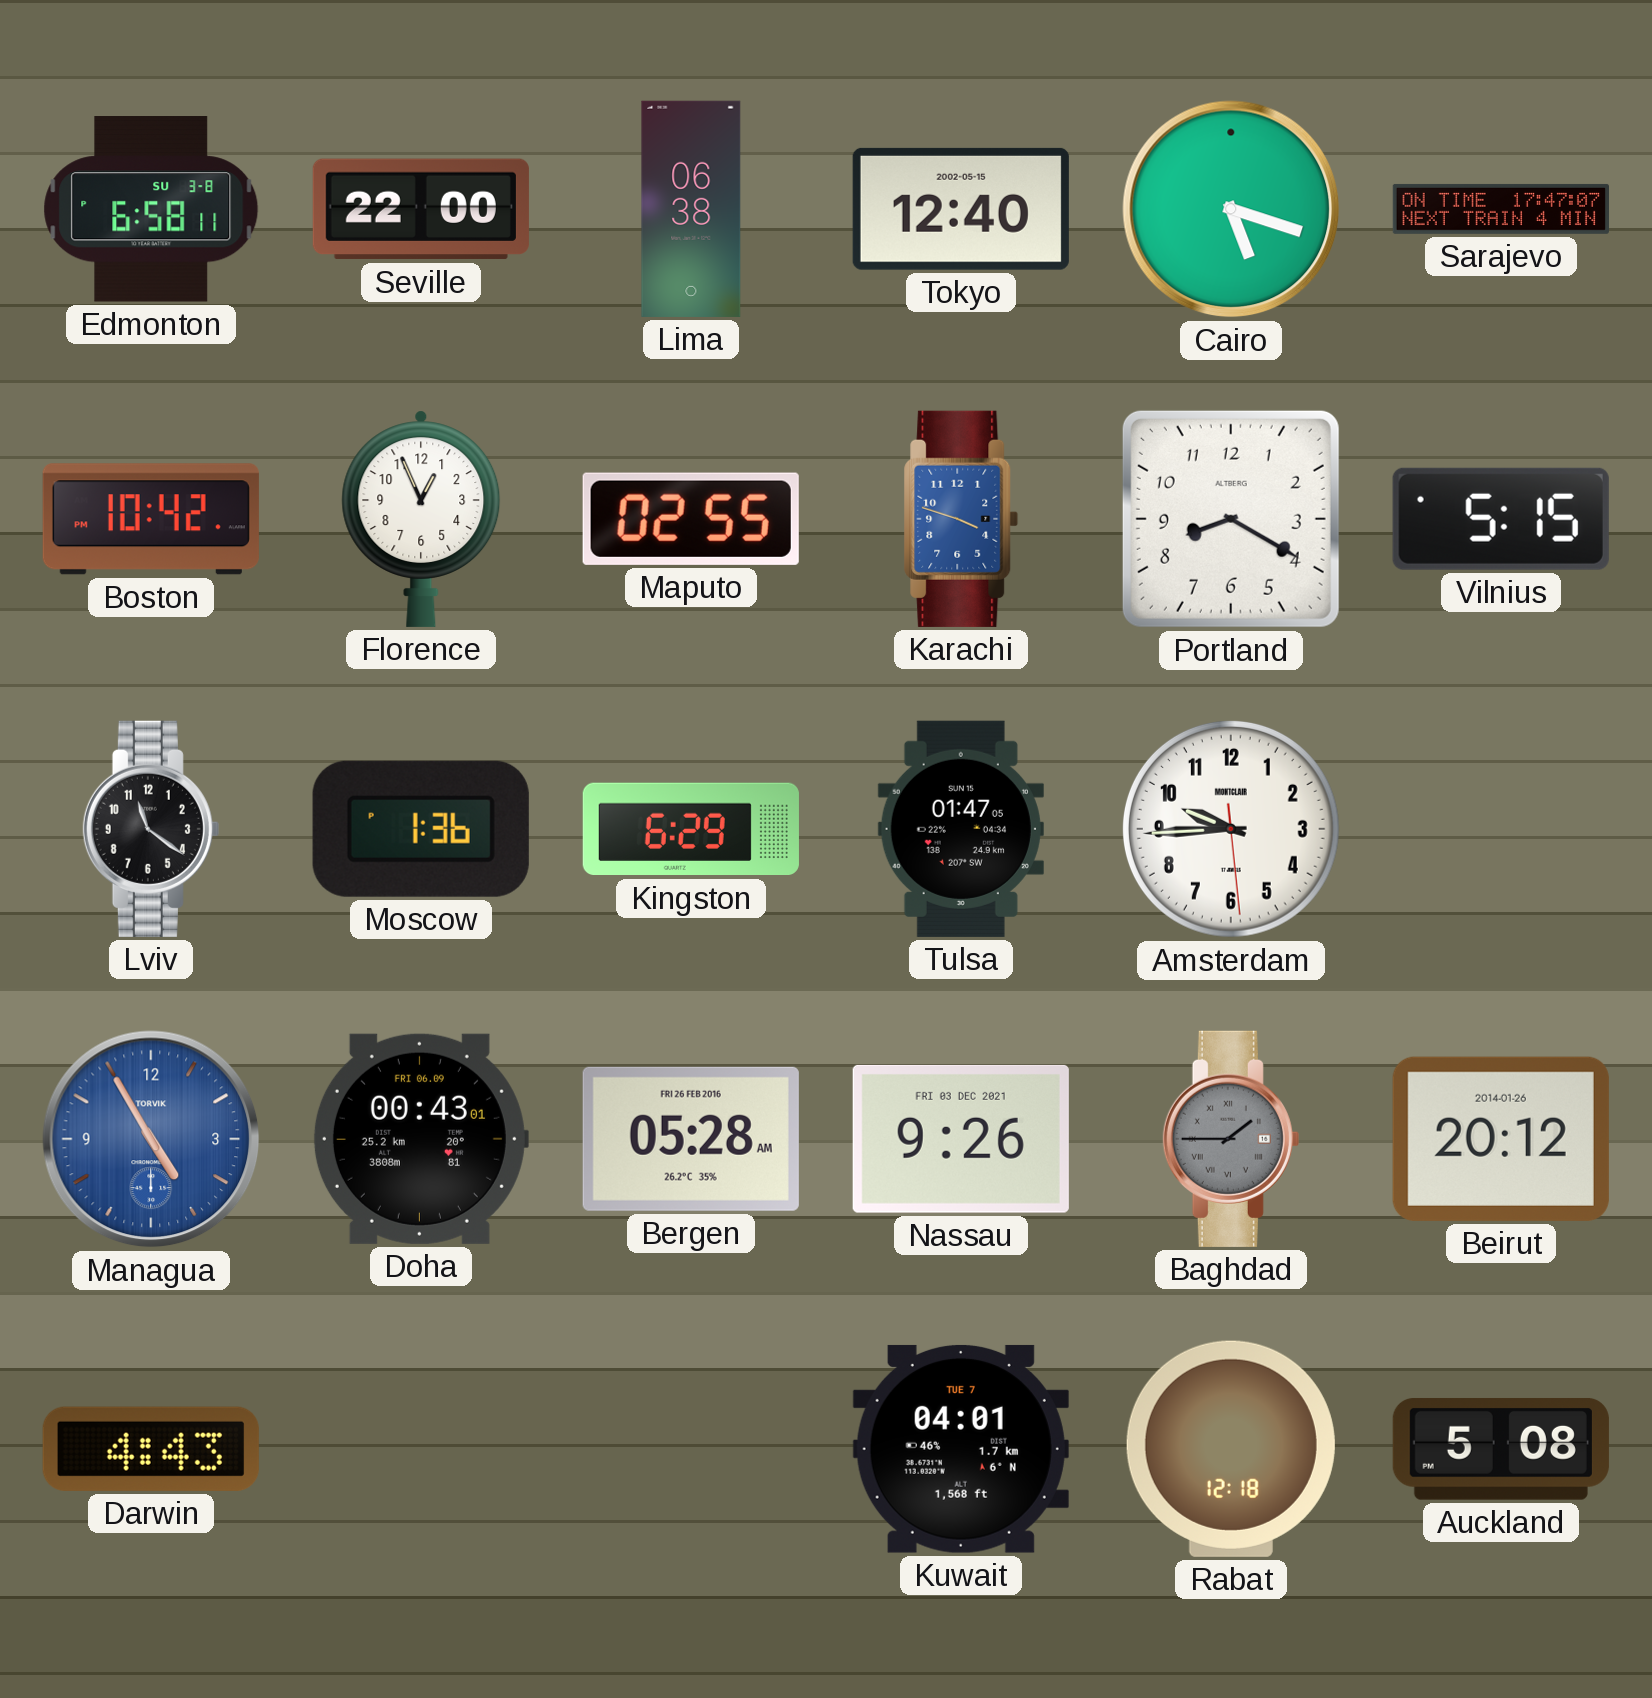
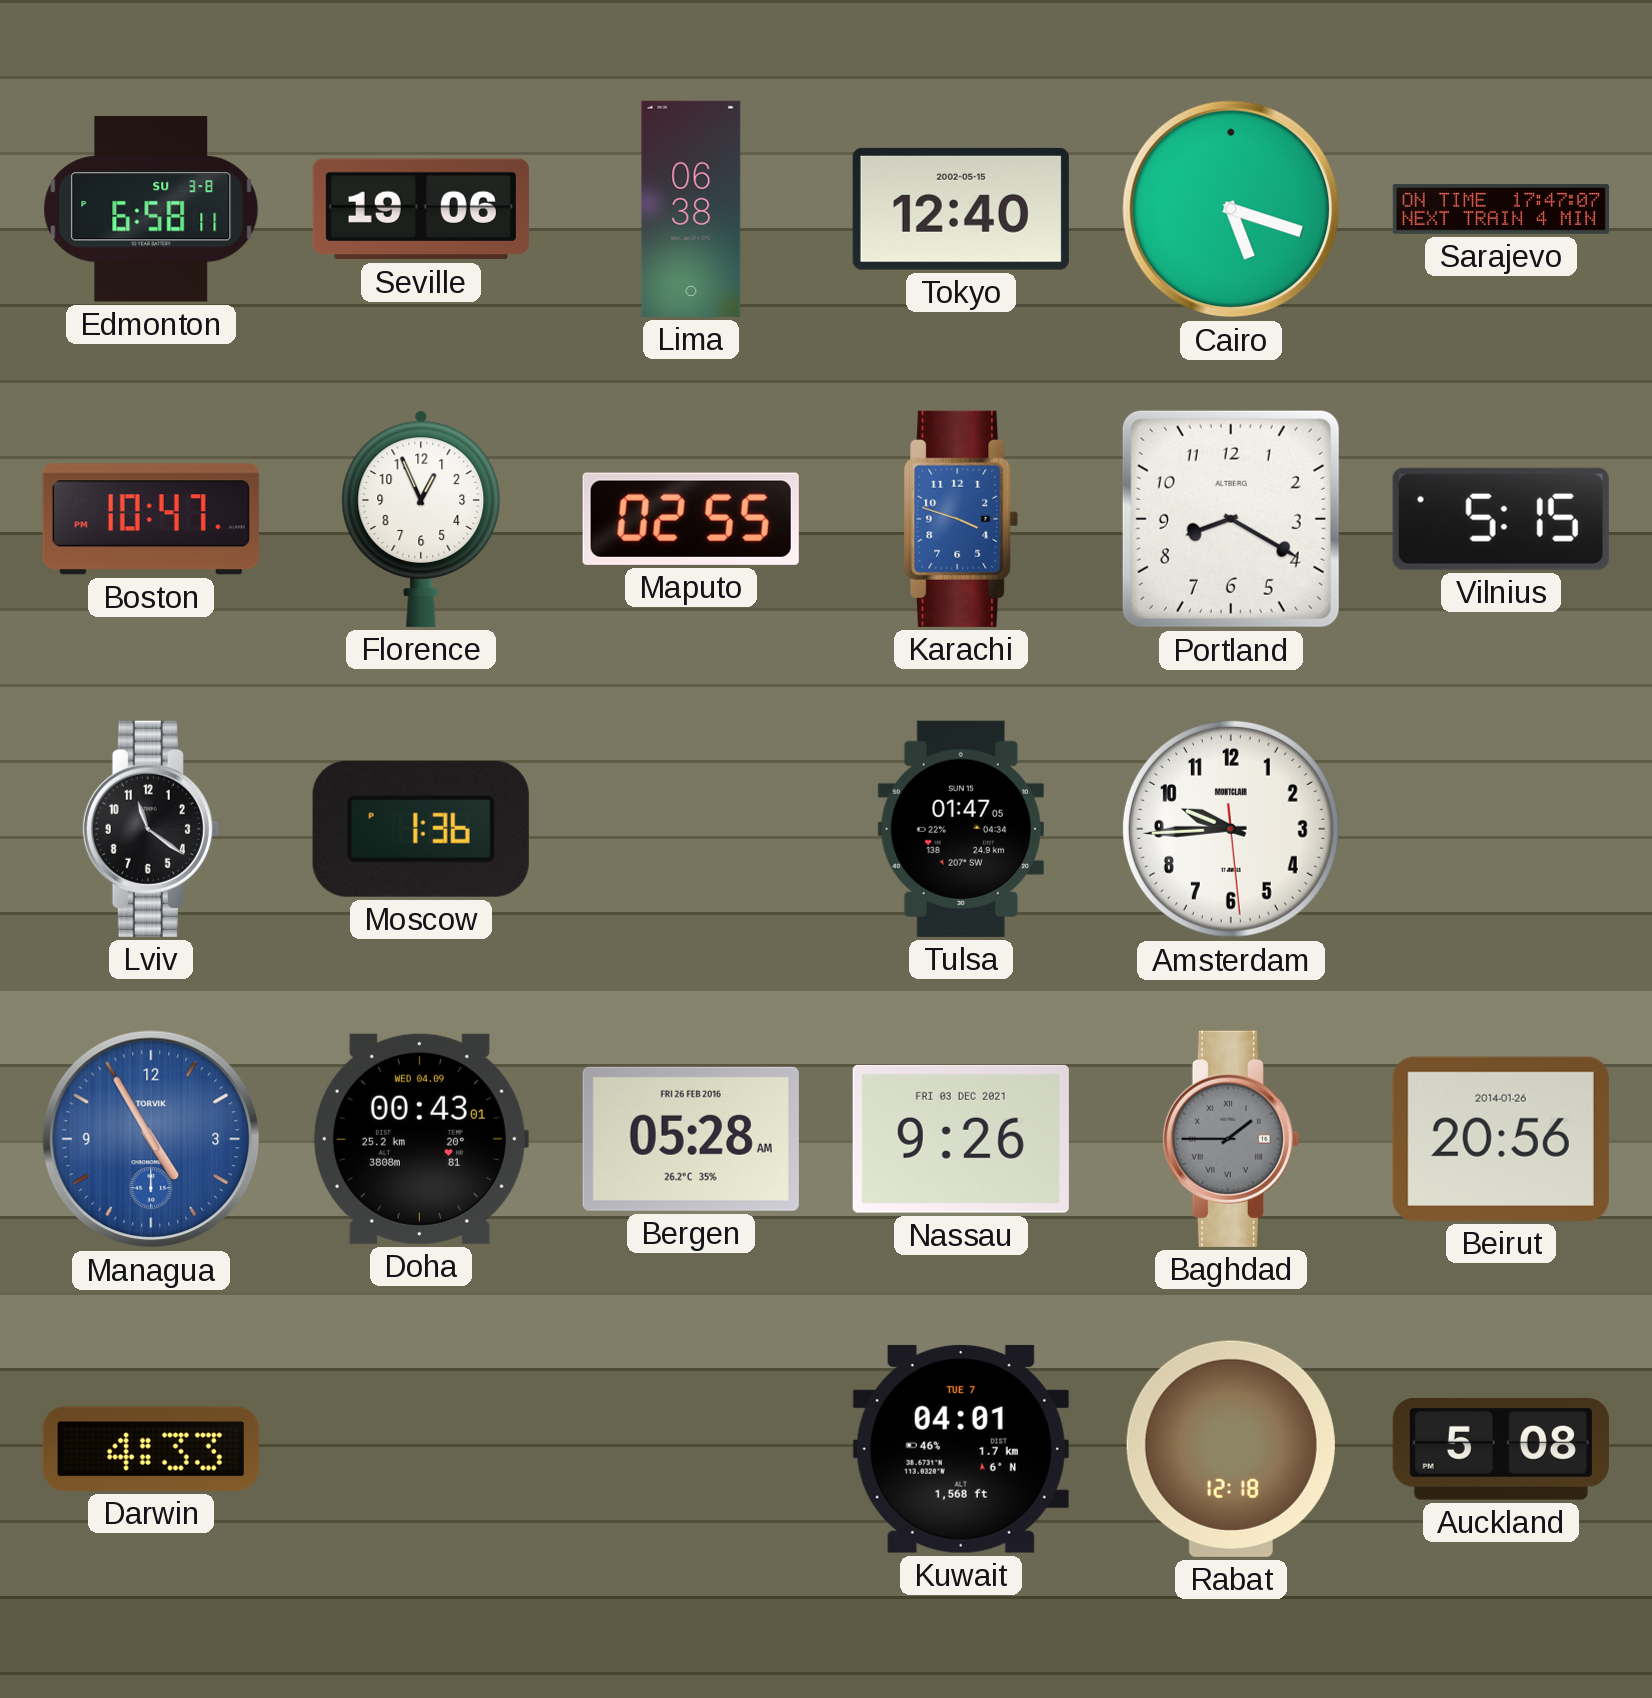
Seville: 22:00 -> 19:06 (421, 209)
Boston: 10:42 -> 10:47 (151, 519)
Kingston: 6:29 -> none (691, 829)
Doha date: FRI 06.09 -> WED 04.09 (420, 1139)
Beirut: 20:12 -> 20:56 (1501, 1139)
Darwin: 4:43 -> 4:33 (151, 1449)
